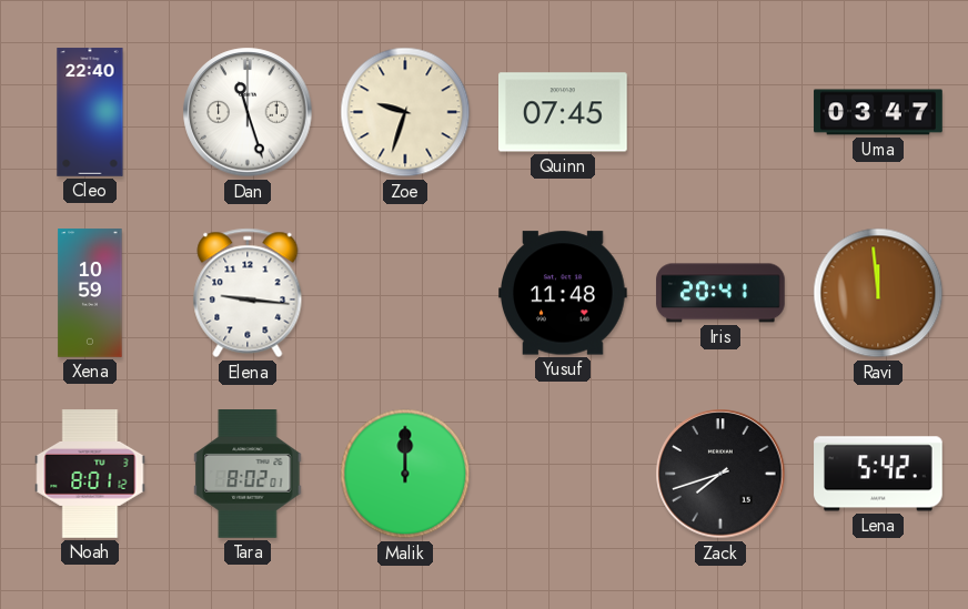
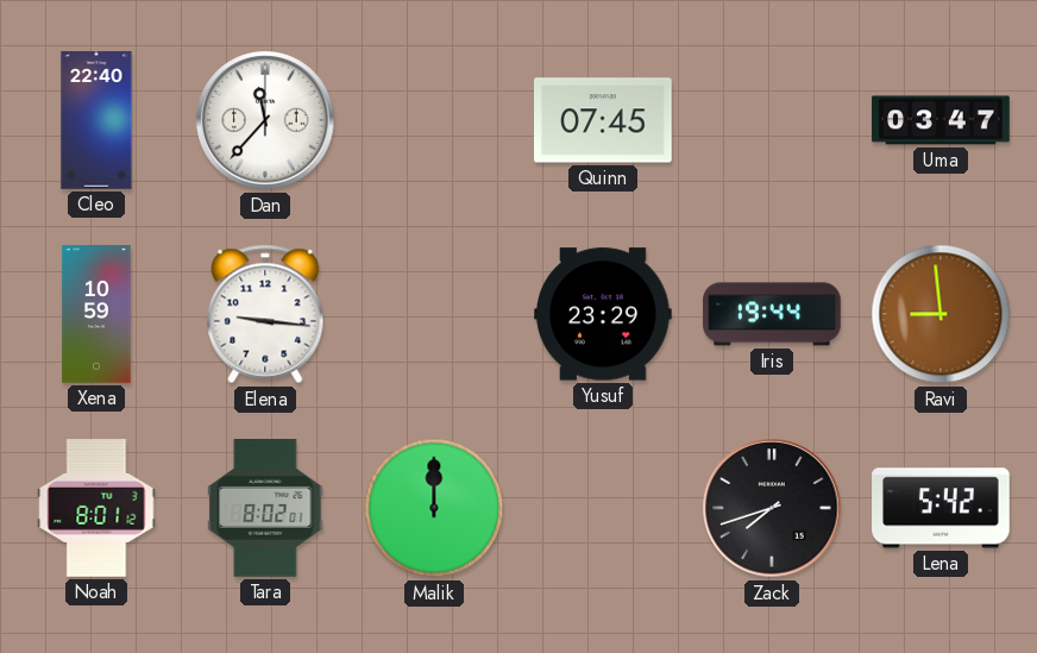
Dan: 11:27 -> 11:37 (265, 120)
Zoe: 9:33 -> none (405, 112)
Yusuf: 11:48 -> 23:29 (604, 314)
Iris: 20:41 -> 19:44 (772, 314)
Ravi: 11:59 -> 8:59 (941, 314)
